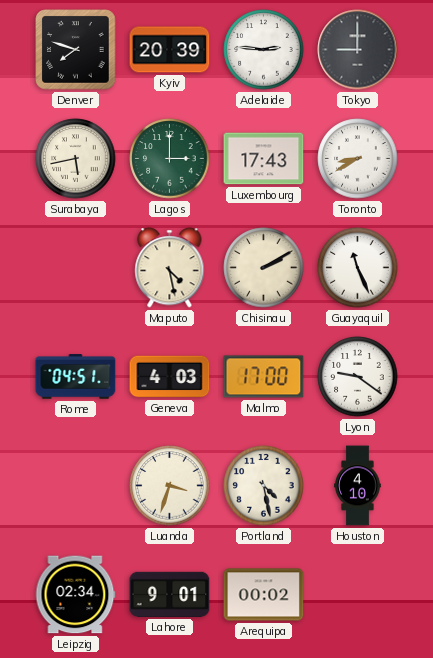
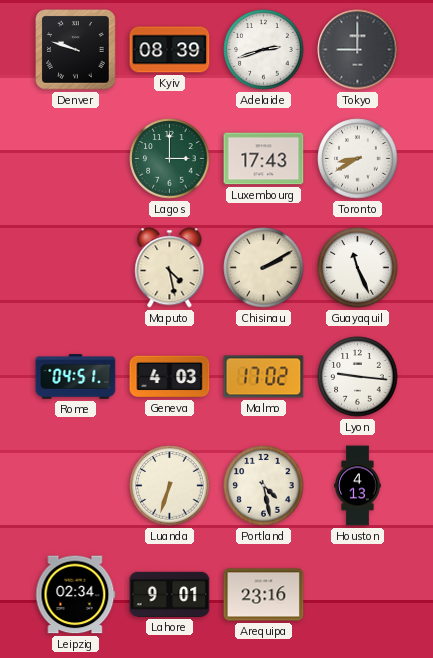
Denver: 7:48 -> 9:48 (76, 50)
Kyiv: 20:39 -> 08:39 (170, 50)
Adelaide: 2:46 -> 2:42 (264, 50)
Surabaya: 5:43 -> none (76, 159)
Malmo: 17:00 -> 17:02 (264, 377)
Lyon: 9:21 -> 9:16 (358, 377)
Luanda: 3:33 -> 6:33 (170, 486)
Houston: 4:10 -> 4:13 (358, 486)
Arequipa: 00:02 -> 23:16 (264, 595)
